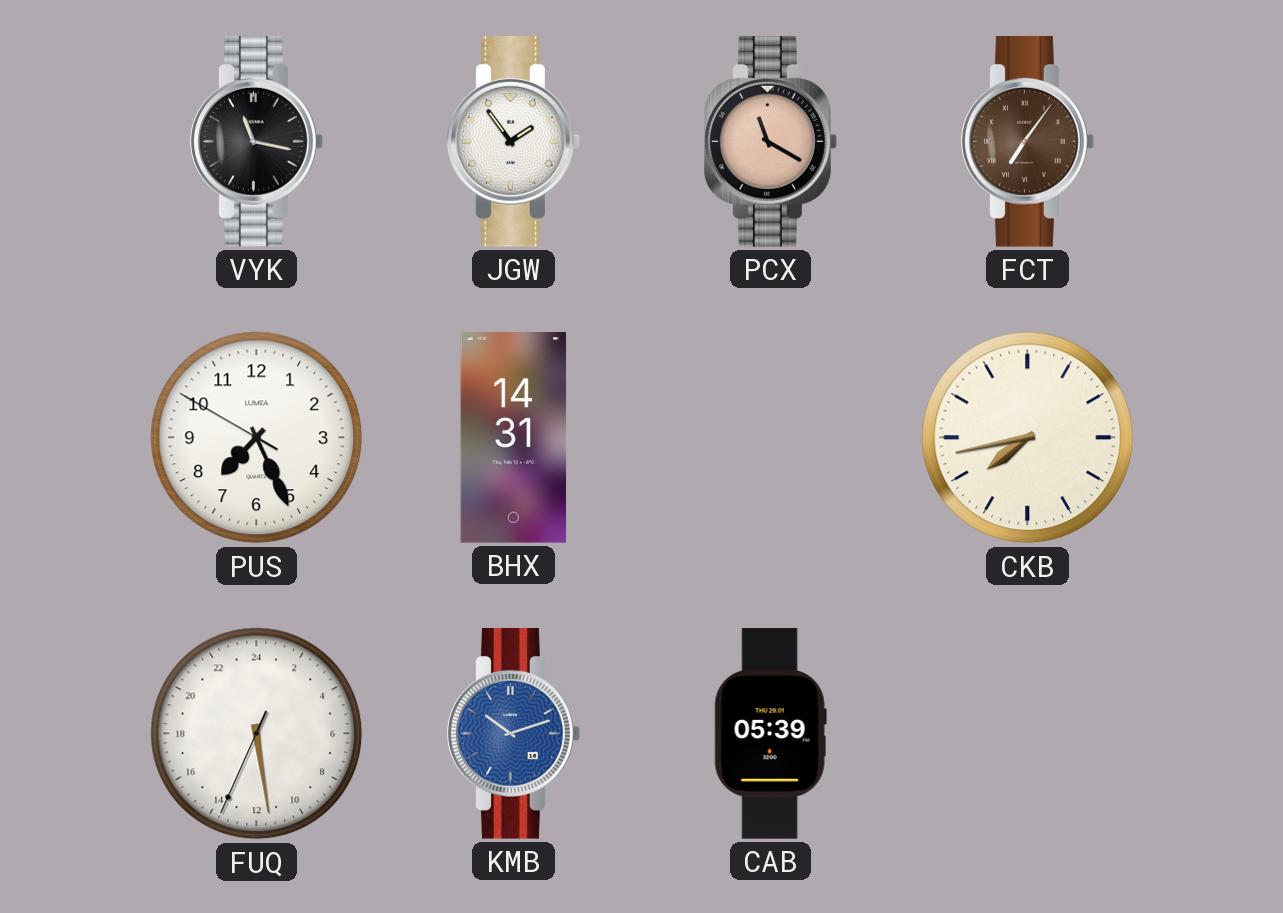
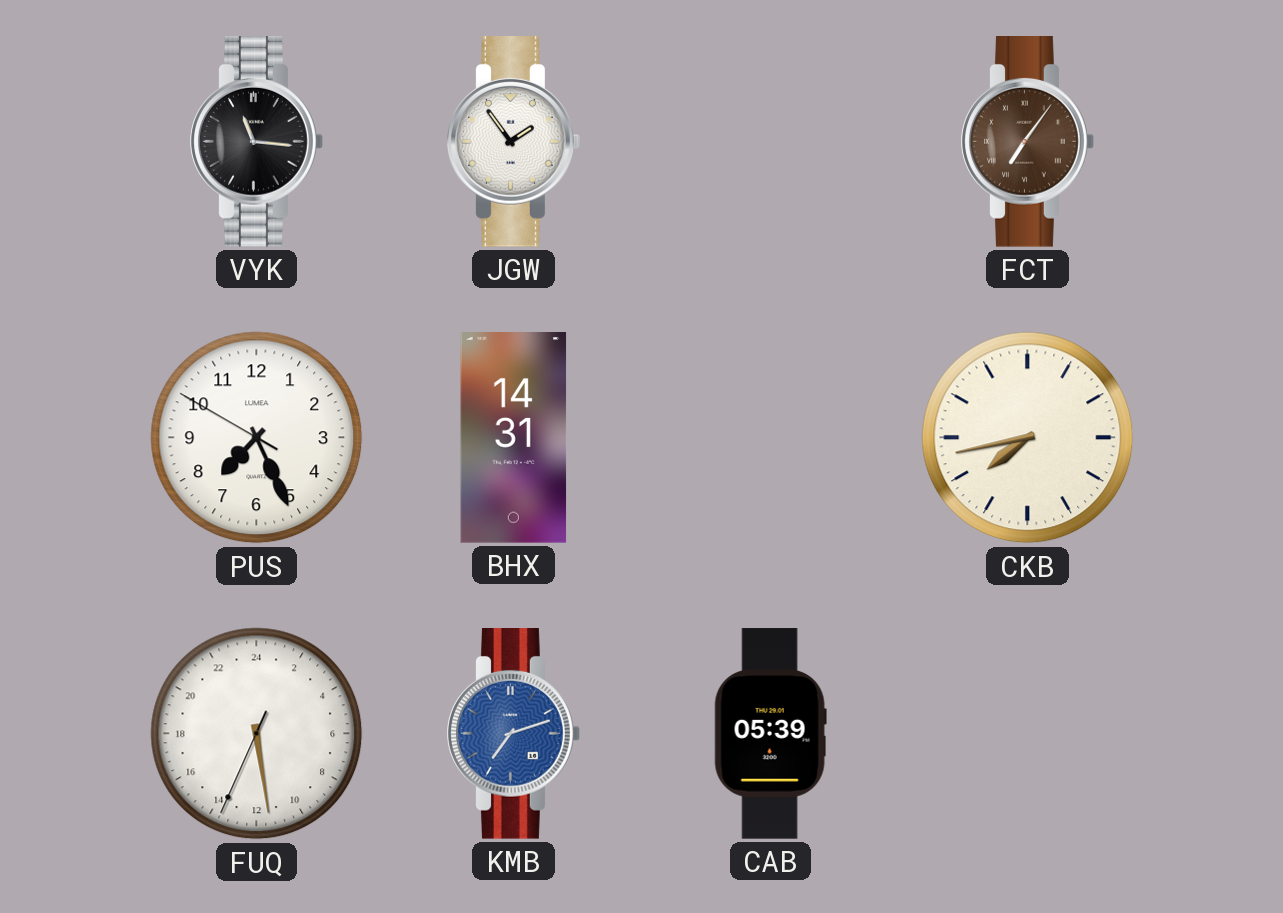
VYK: 11:17 -> 11:16 (257, 142)
PCX: 11:20 -> none (771, 142)
KMB: 10:12 -> 7:12 (514, 734)
